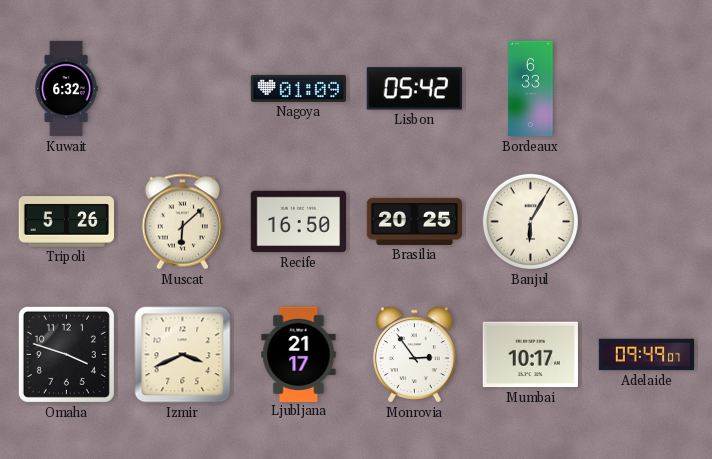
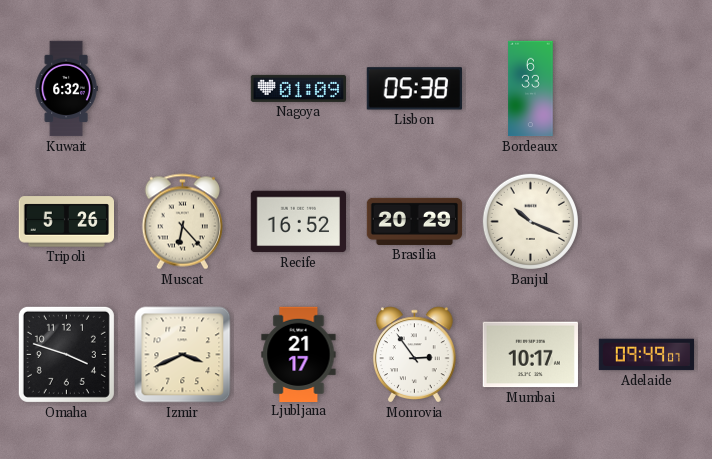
Lisbon: 05:42 -> 05:38 (414, 89)
Muscat: 6:08 -> 6:23 (182, 222)
Recife: 16:50 -> 16:52 (298, 222)
Brasilia: 20:25 -> 20:29 (415, 221)
Banjul: 6:05 -> 10:19 (530, 221)
